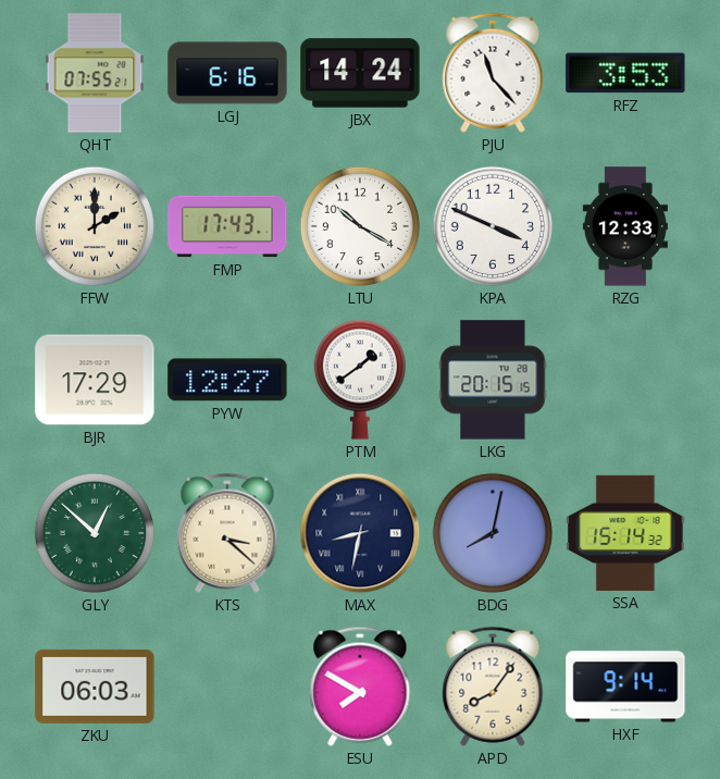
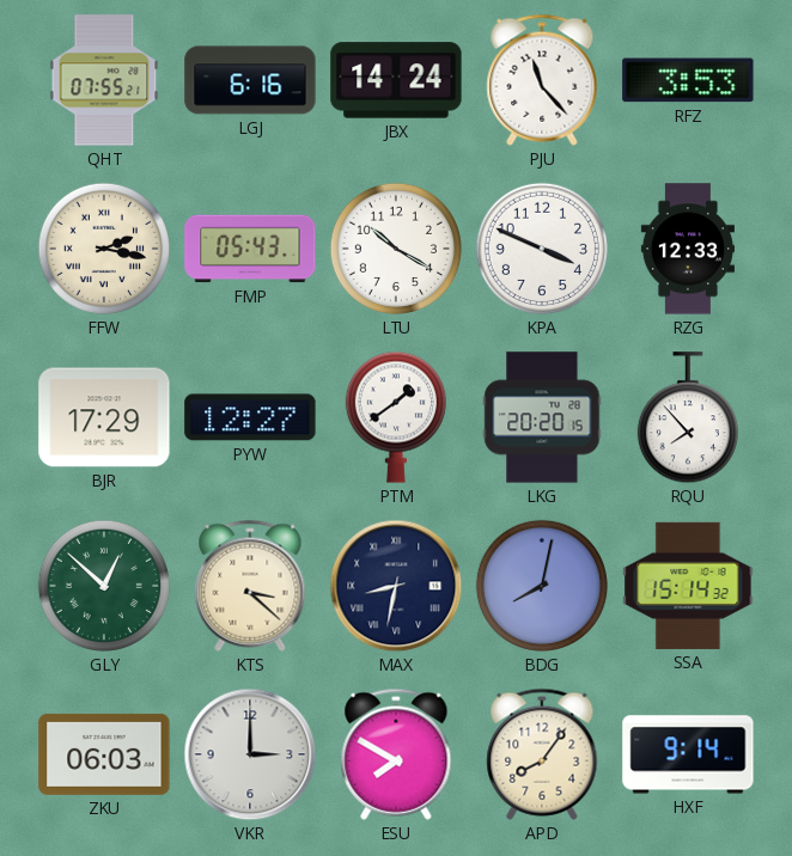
FFW: 2:00 -> 2:17 (104, 249)
FMP: 17:43 -> 05:43 (250, 249)
LKG: 20:15 -> 20:20 (542, 417)
RQU: none -> 7:53 (688, 418)
VKR: none -> 3:00 (250, 754)
